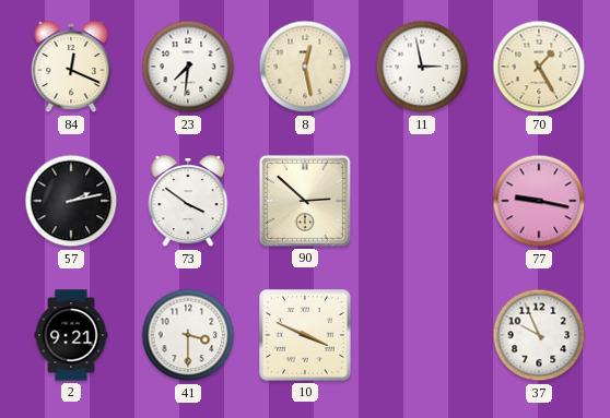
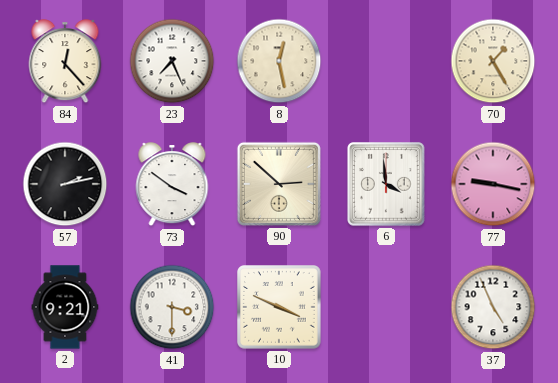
84: 12:19 -> 12:23 (65, 62)
23: 7:31 -> 7:26 (172, 61)
11: 2:58 -> none (422, 67)
6: none -> 3:59 (386, 184)
37: 9:56 -> 4:56 (493, 307)
